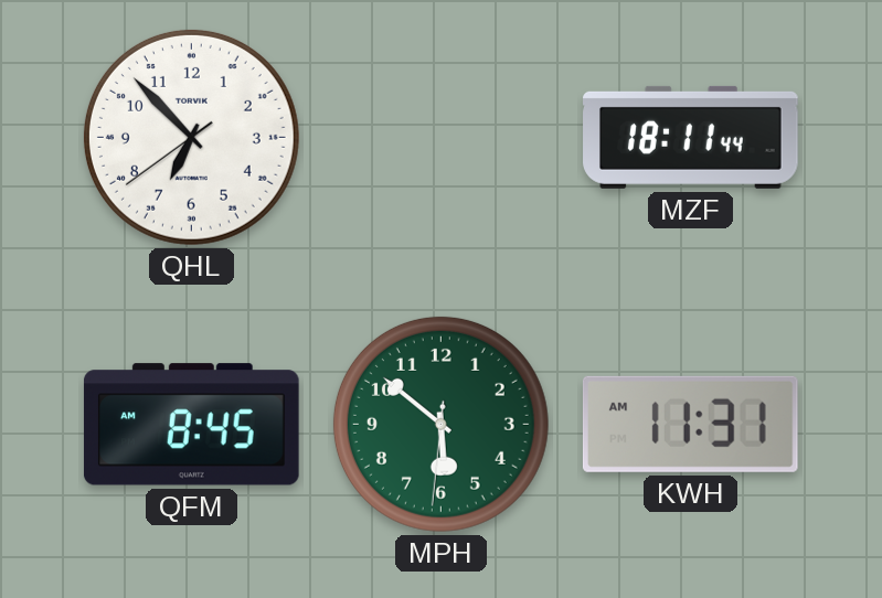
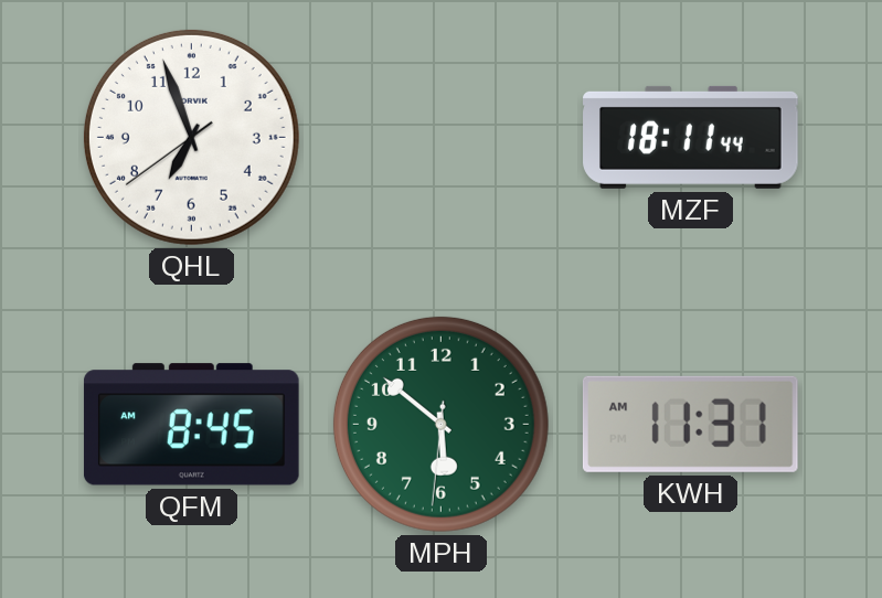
QHL: 6:52 -> 6:56 (191, 137)
